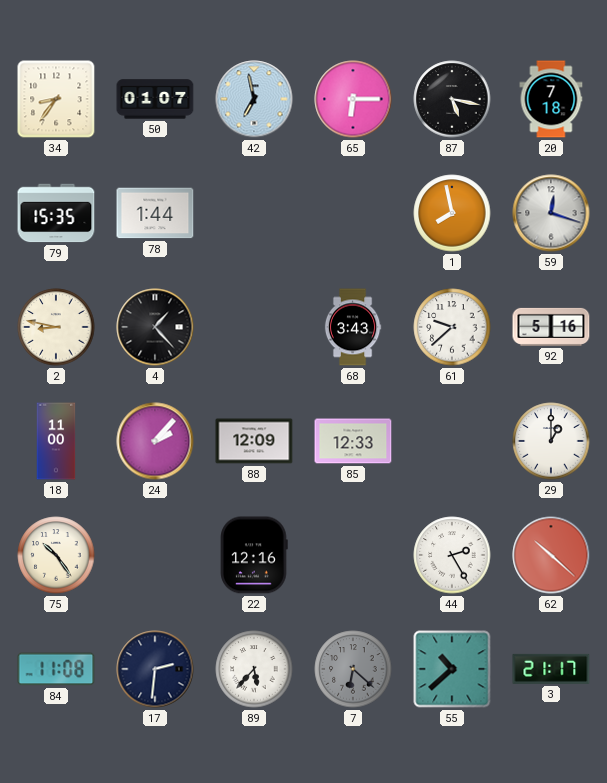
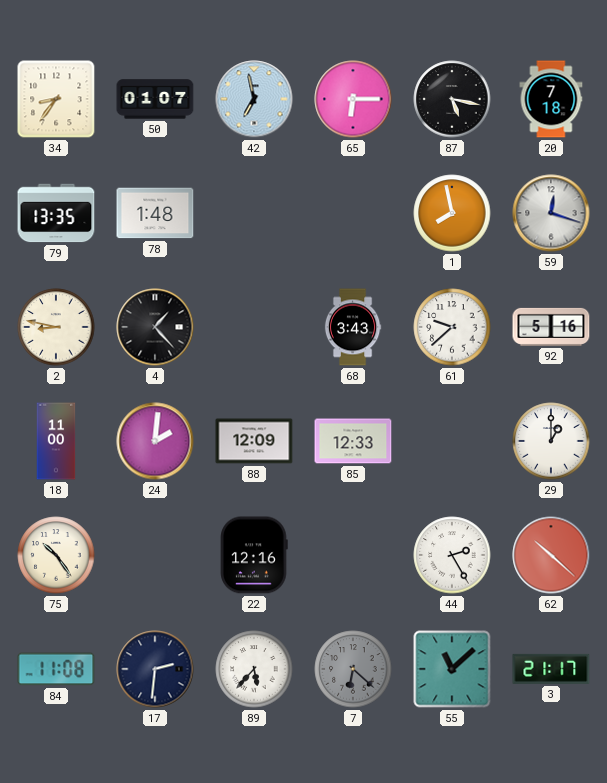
79: 15:35 -> 13:35 (56, 213)
78: 1:44 -> 1:48 (155, 213)
24: 2:07 -> 2:01 (155, 441)
55: 10:38 -> 11:08 (452, 669)
